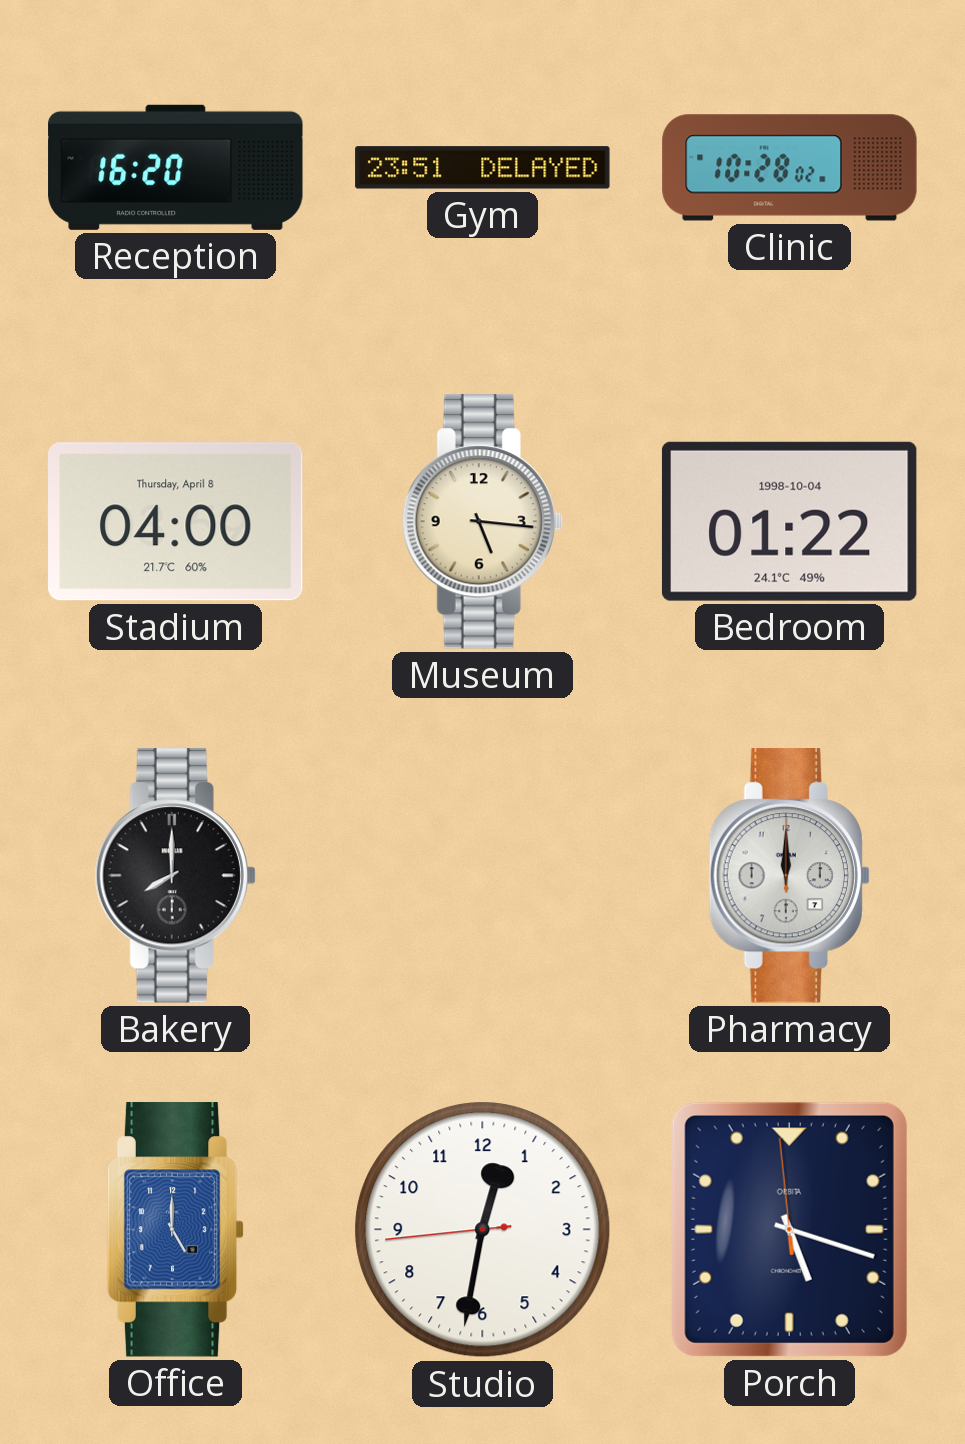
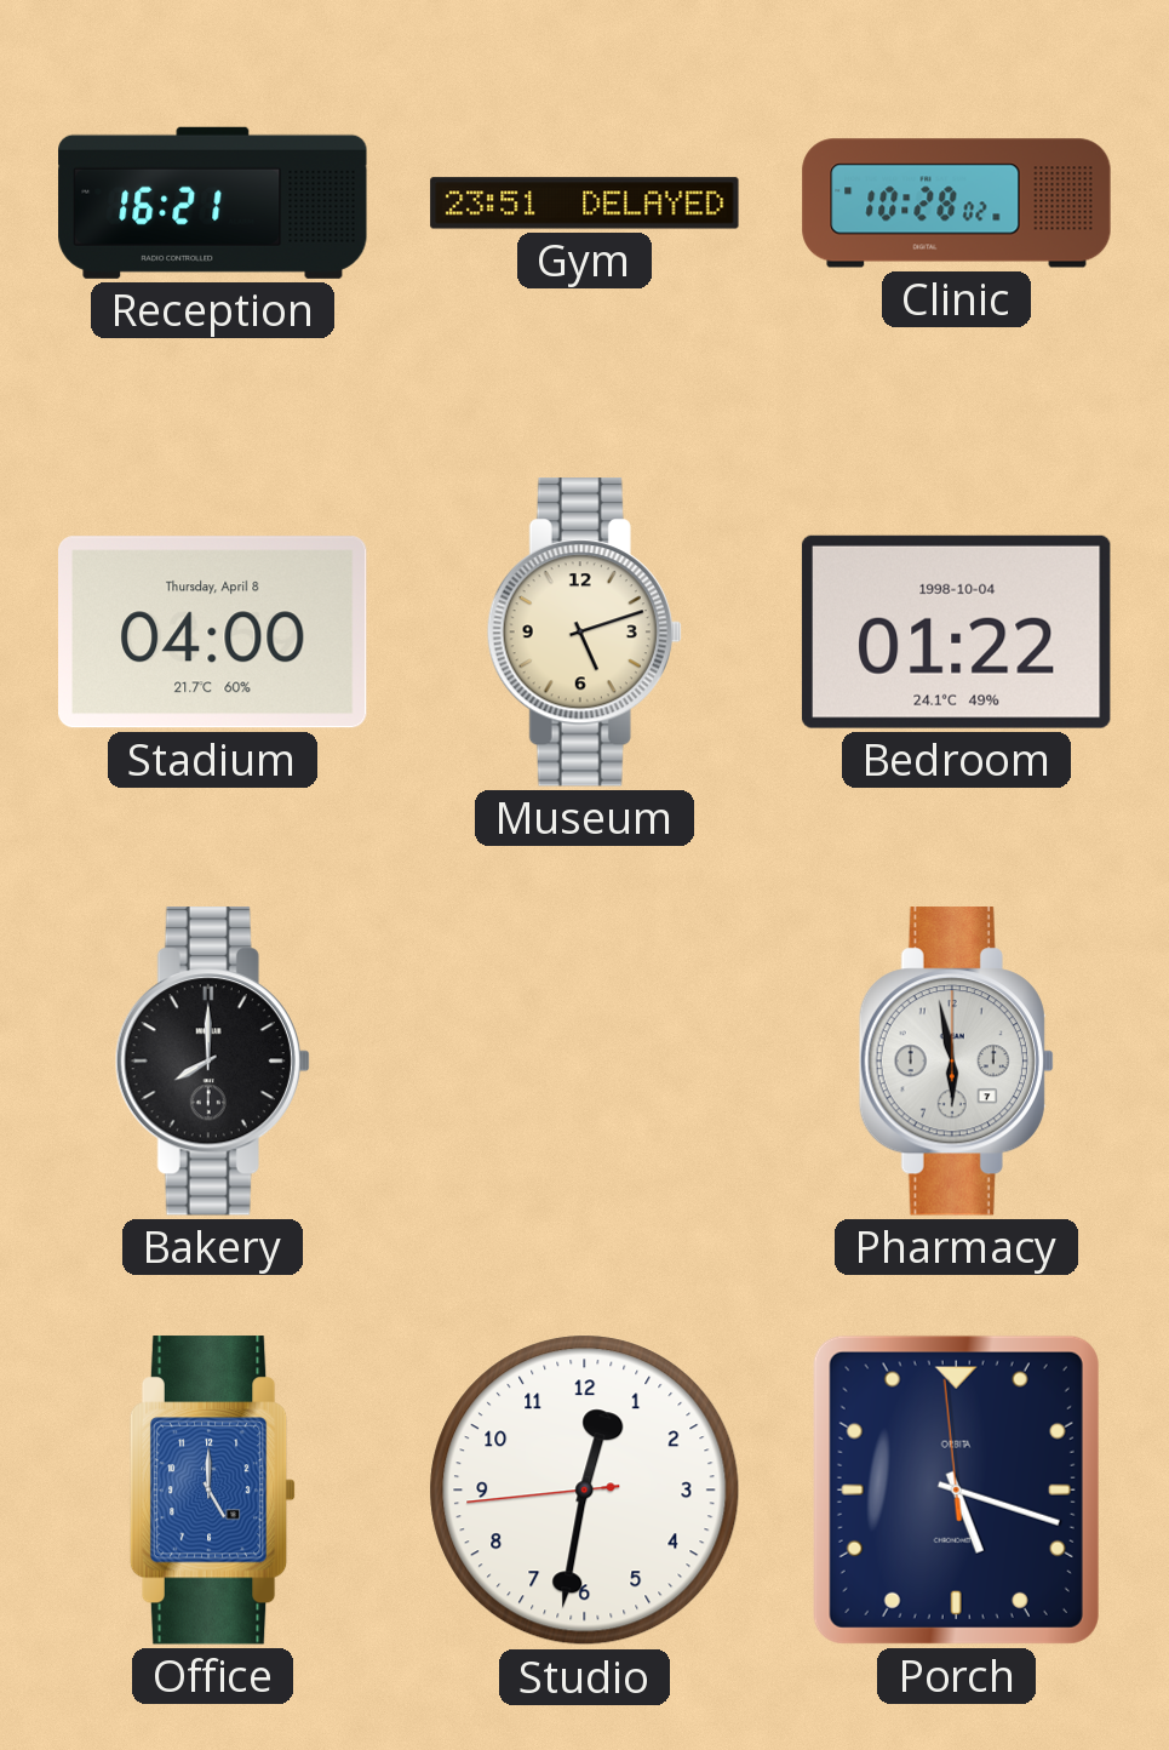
Reception: 16:20 -> 16:21 (213, 202)
Museum: 5:16 -> 5:12 (584, 633)
Pharmacy: 12:00 -> 5:58 (956, 1062)
